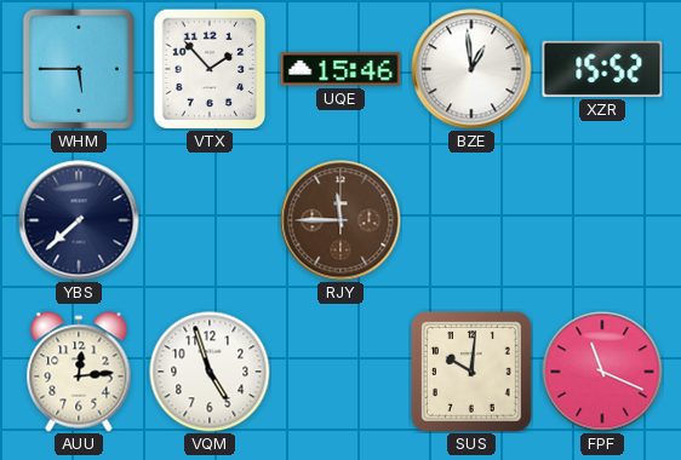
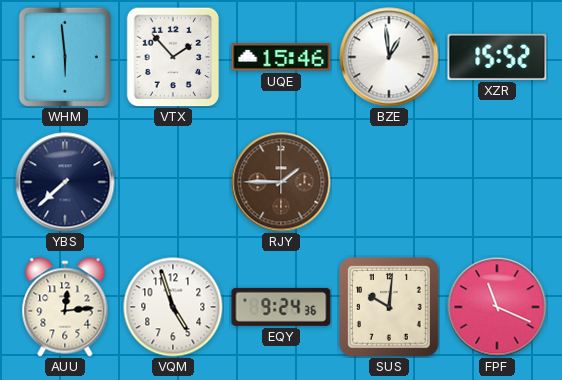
WHM: 5:45 -> 5:59 (65, 57)
RJY: 11:45 -> 1:45 (281, 182)
EQY: none -> 9:24 (281, 307)
